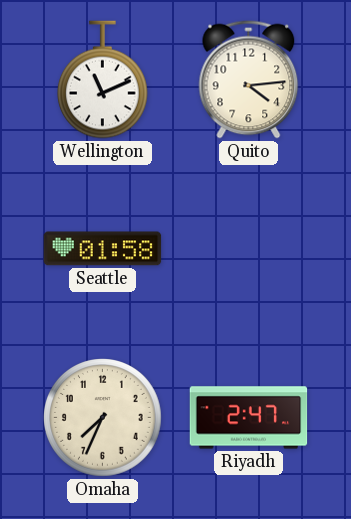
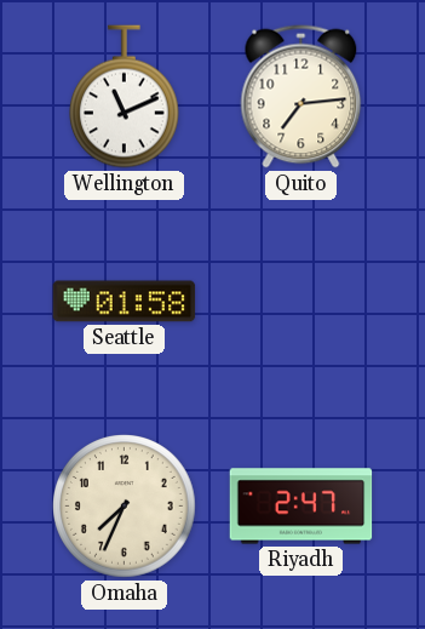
Quito: 4:14 -> 7:14 (301, 97)
